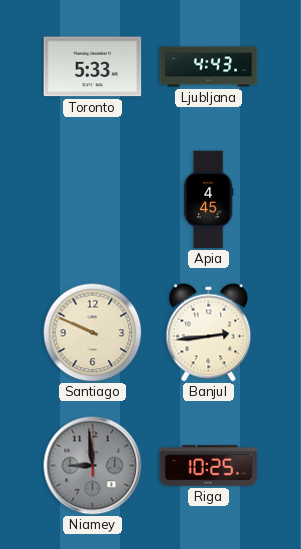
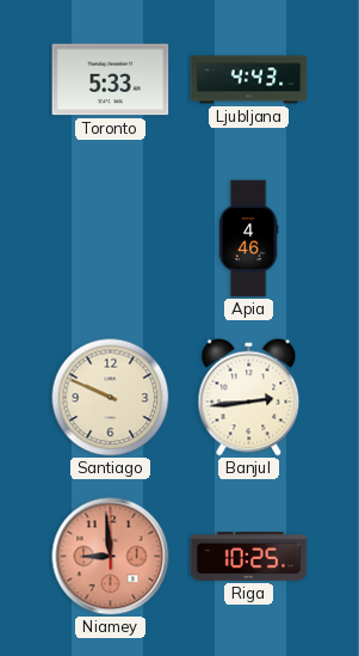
Apia: 4:45 -> 4:46 (248, 239)
Niamey dial: grey -> salmon (111, 557)
